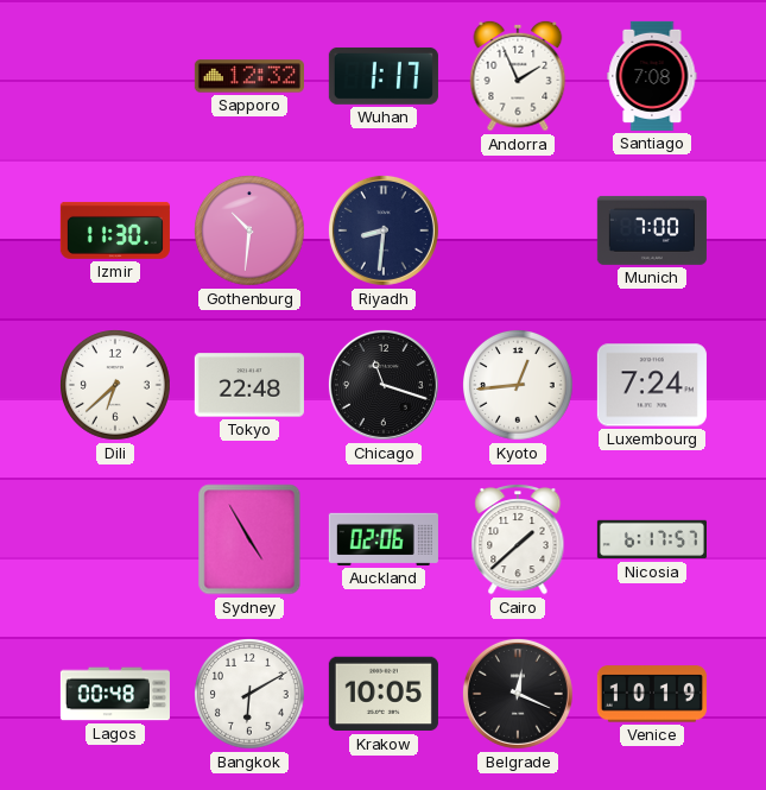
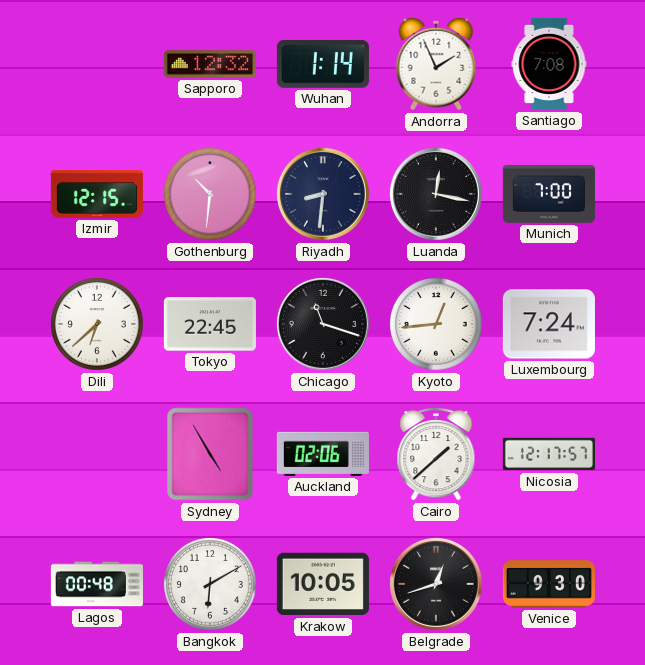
Wuhan: 1:17 -> 1:14 (323, 64)
Izmir: 11:30 -> 12:15 (97, 194)
Luanda: none -> 12:17 (436, 194)
Tokyo: 22:48 -> 22:45 (210, 324)
Nicosia: 6:17 -> 12:17 (549, 454)
Belgrade: 12:19 -> 12:42 (436, 584)
Venice: 10:19 -> 9:30 (549, 584)
